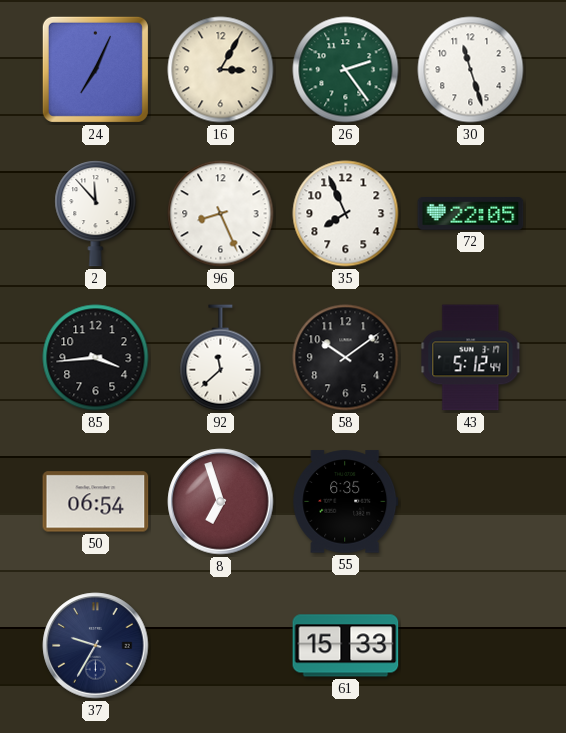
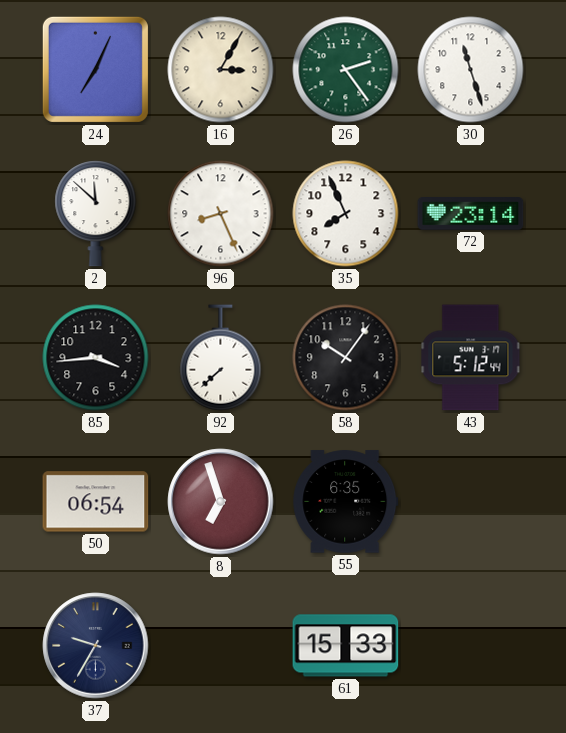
2: 11:53 -> 11:52 (96, 214)
72: 22:05 -> 23:14 (471, 214)
92: 11:38 -> 7:38 (221, 358)
58: 10:09 -> 10:06 (346, 358)
